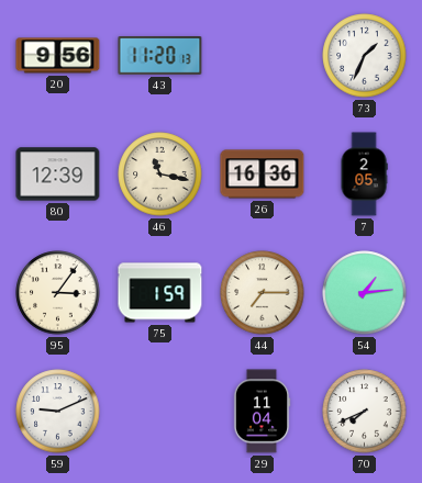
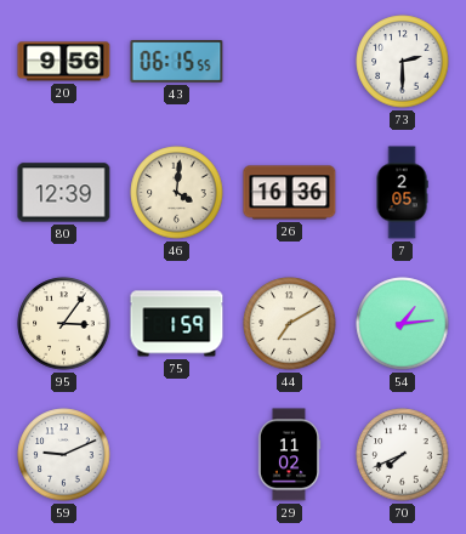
43: 11:20 -> 06:15 (177, 62)
73: 1:34 -> 2:30 (403, 62)
46: 11:17 -> 4:01 (177, 193)
44: 7:15 -> 7:10 (290, 324)
29: 11:04 -> 11:02 (289, 455)
